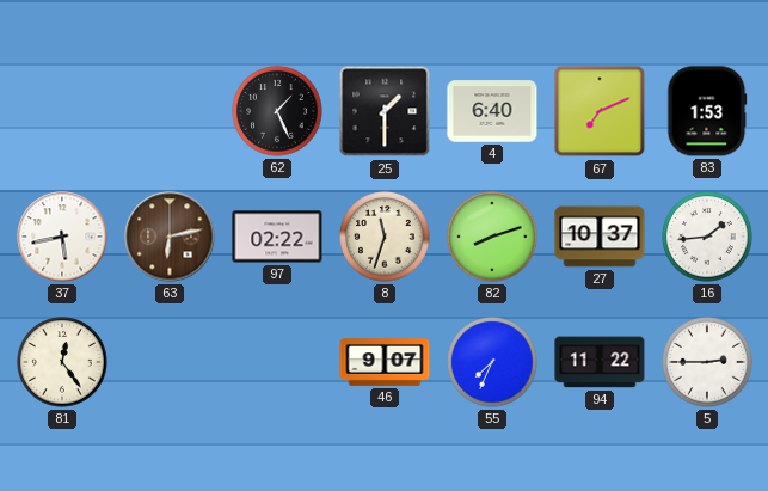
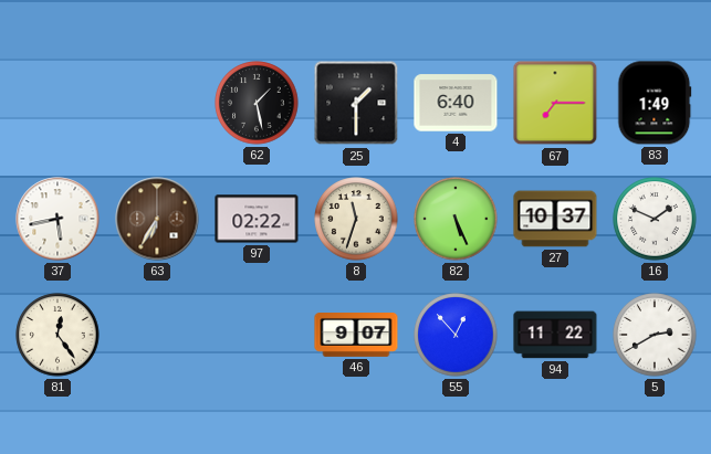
62: 1:26 -> 1:28 (257, 103)
67: 7:11 -> 7:15 (555, 103)
83: 1:53 -> 1:49 (655, 103)
63: 6:13 -> 6:35 (157, 219)
82: 8:12 -> 5:26 (456, 219)
16: 1:44 -> 1:49 (655, 219)
55: 7:34 -> 12:53 (456, 335)
5: 2:45 -> 2:40 (655, 335)
